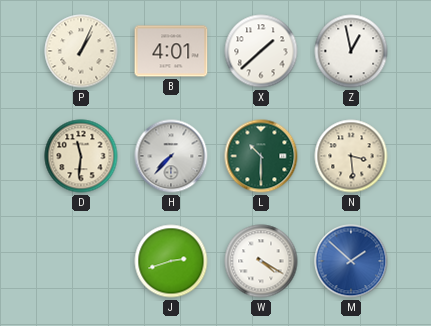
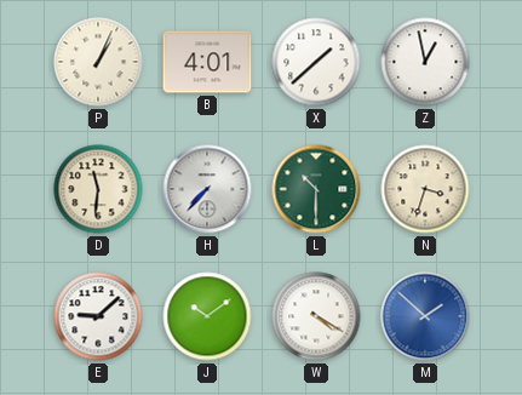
N: 3:29 -> 3:33 (425, 189)
E: none -> 9:08 (98, 316)
J: 2:42 -> 10:09 (207, 316)
